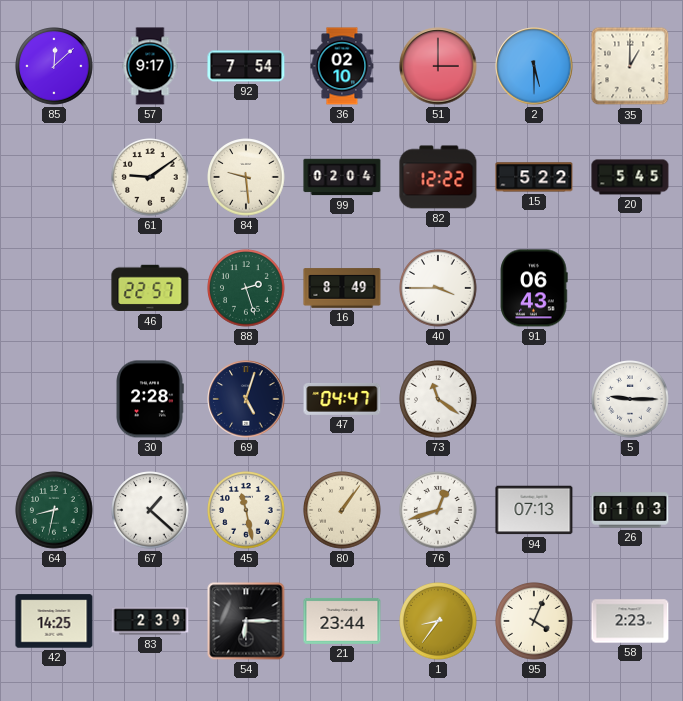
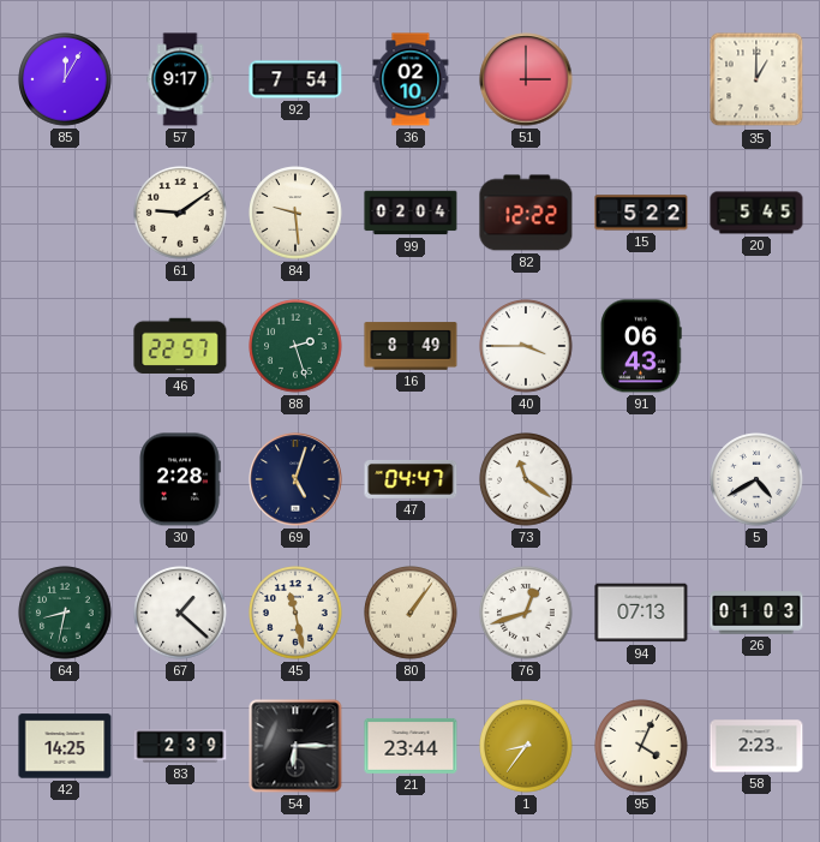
85: 12:08 -> 12:05 (65, 79)
2: 5:30 -> none (534, 66)
5: 9:15 -> 4:40 (756, 479)
